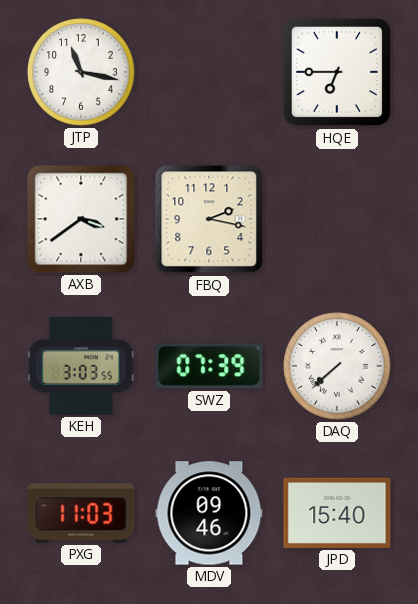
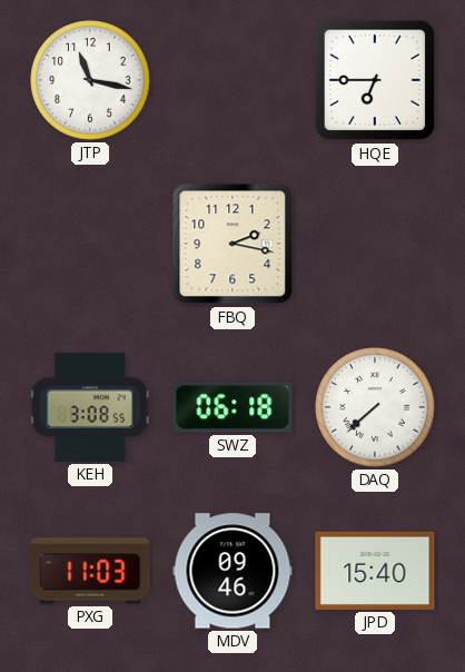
AXB: 3:39 -> none (81, 219)
KEH: 3:03 -> 3:08 (90, 407)
SWZ: 07:39 -> 06:18 (233, 407)
